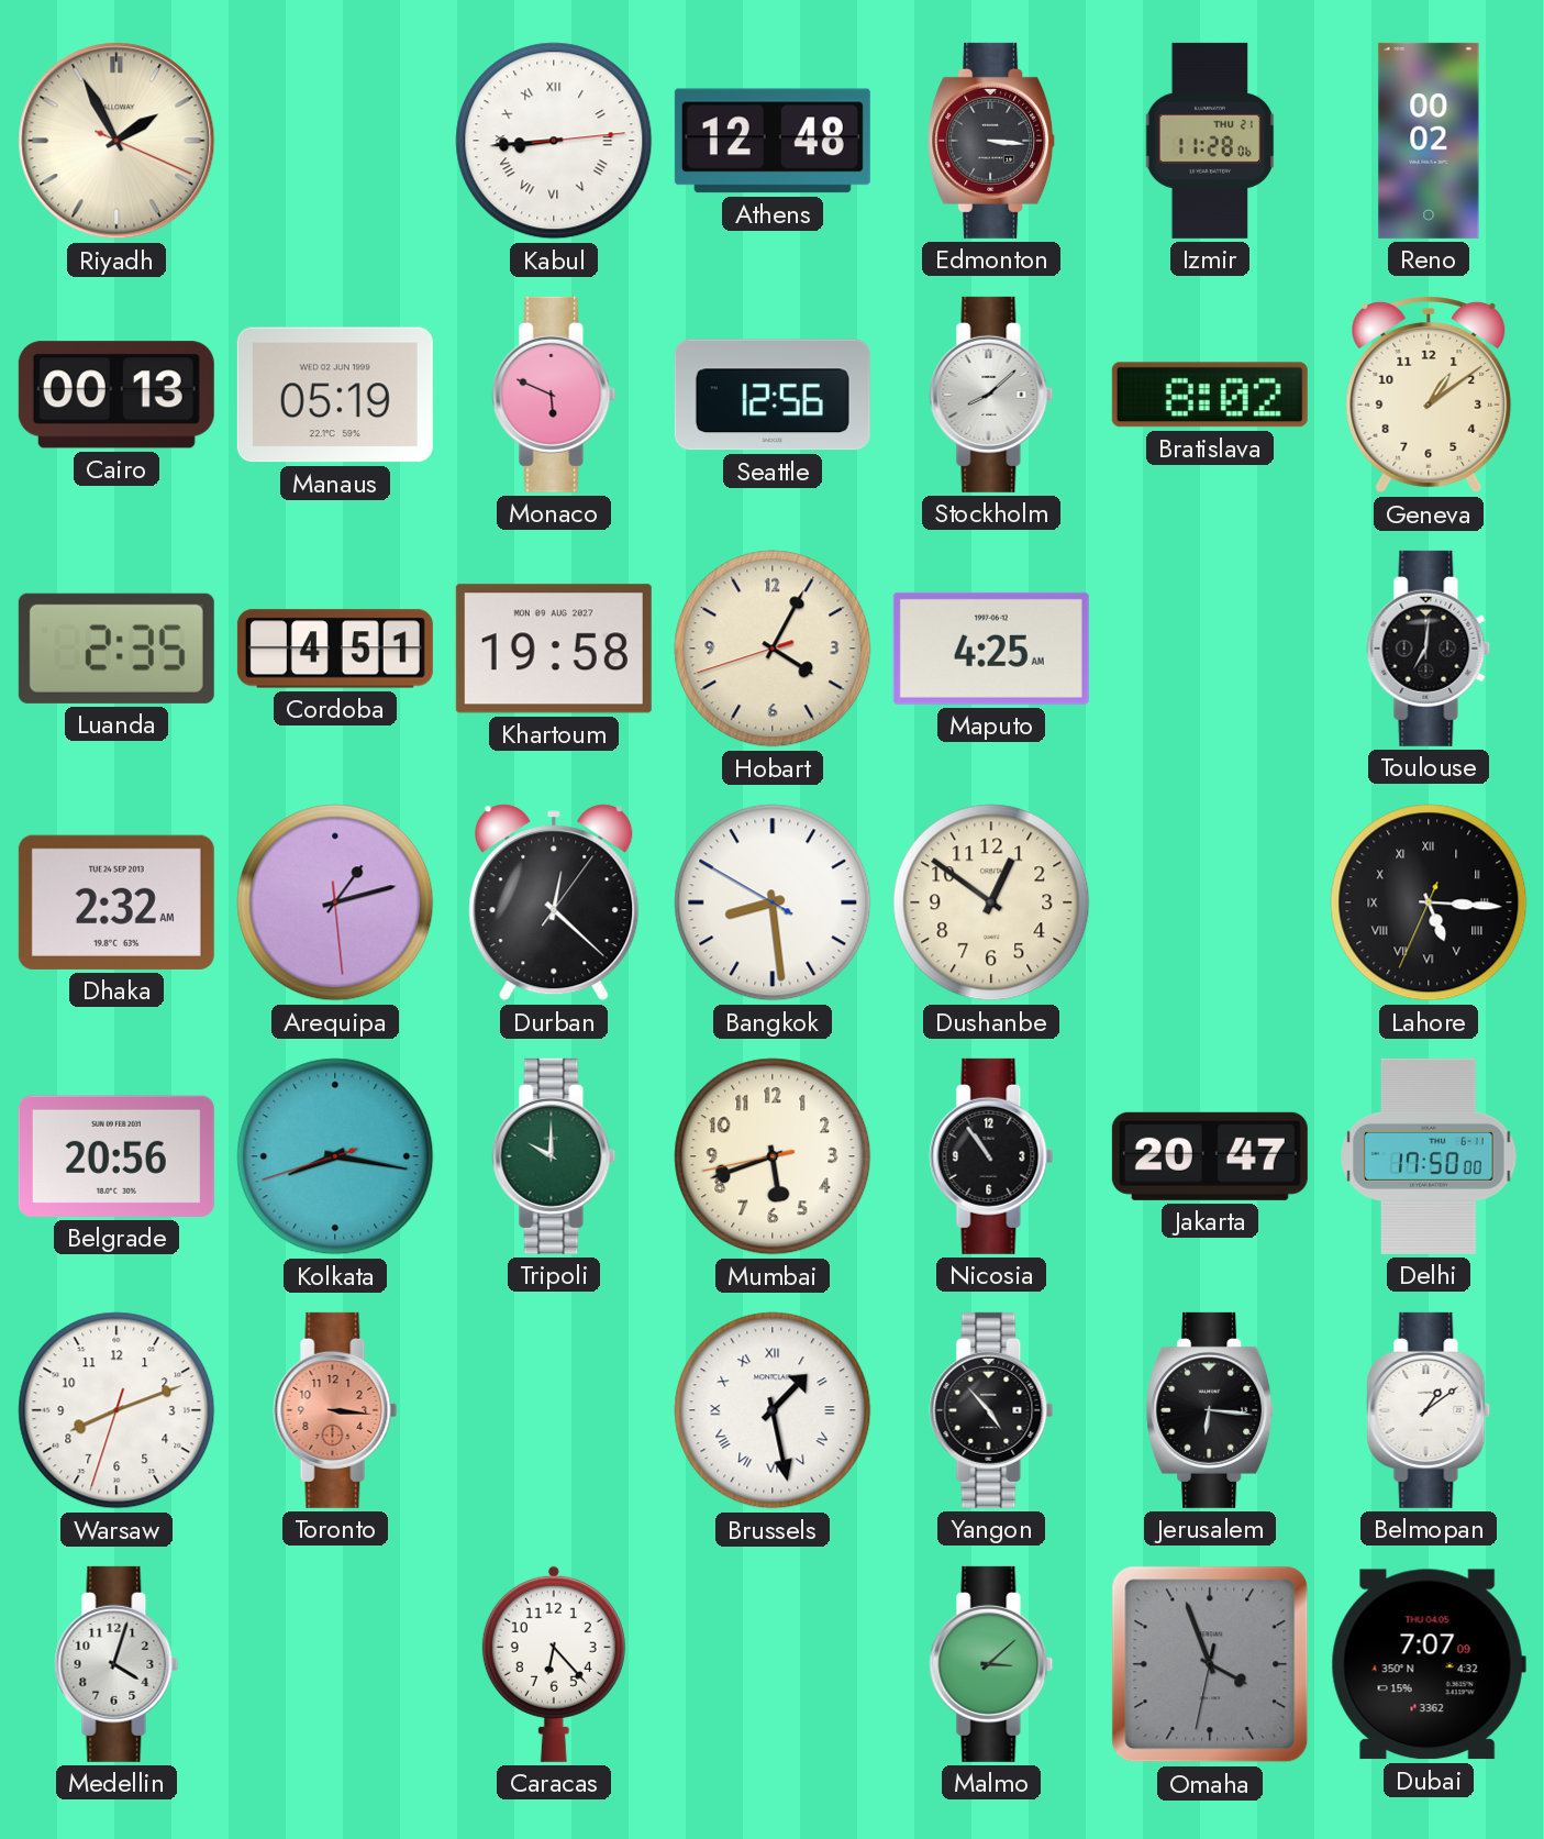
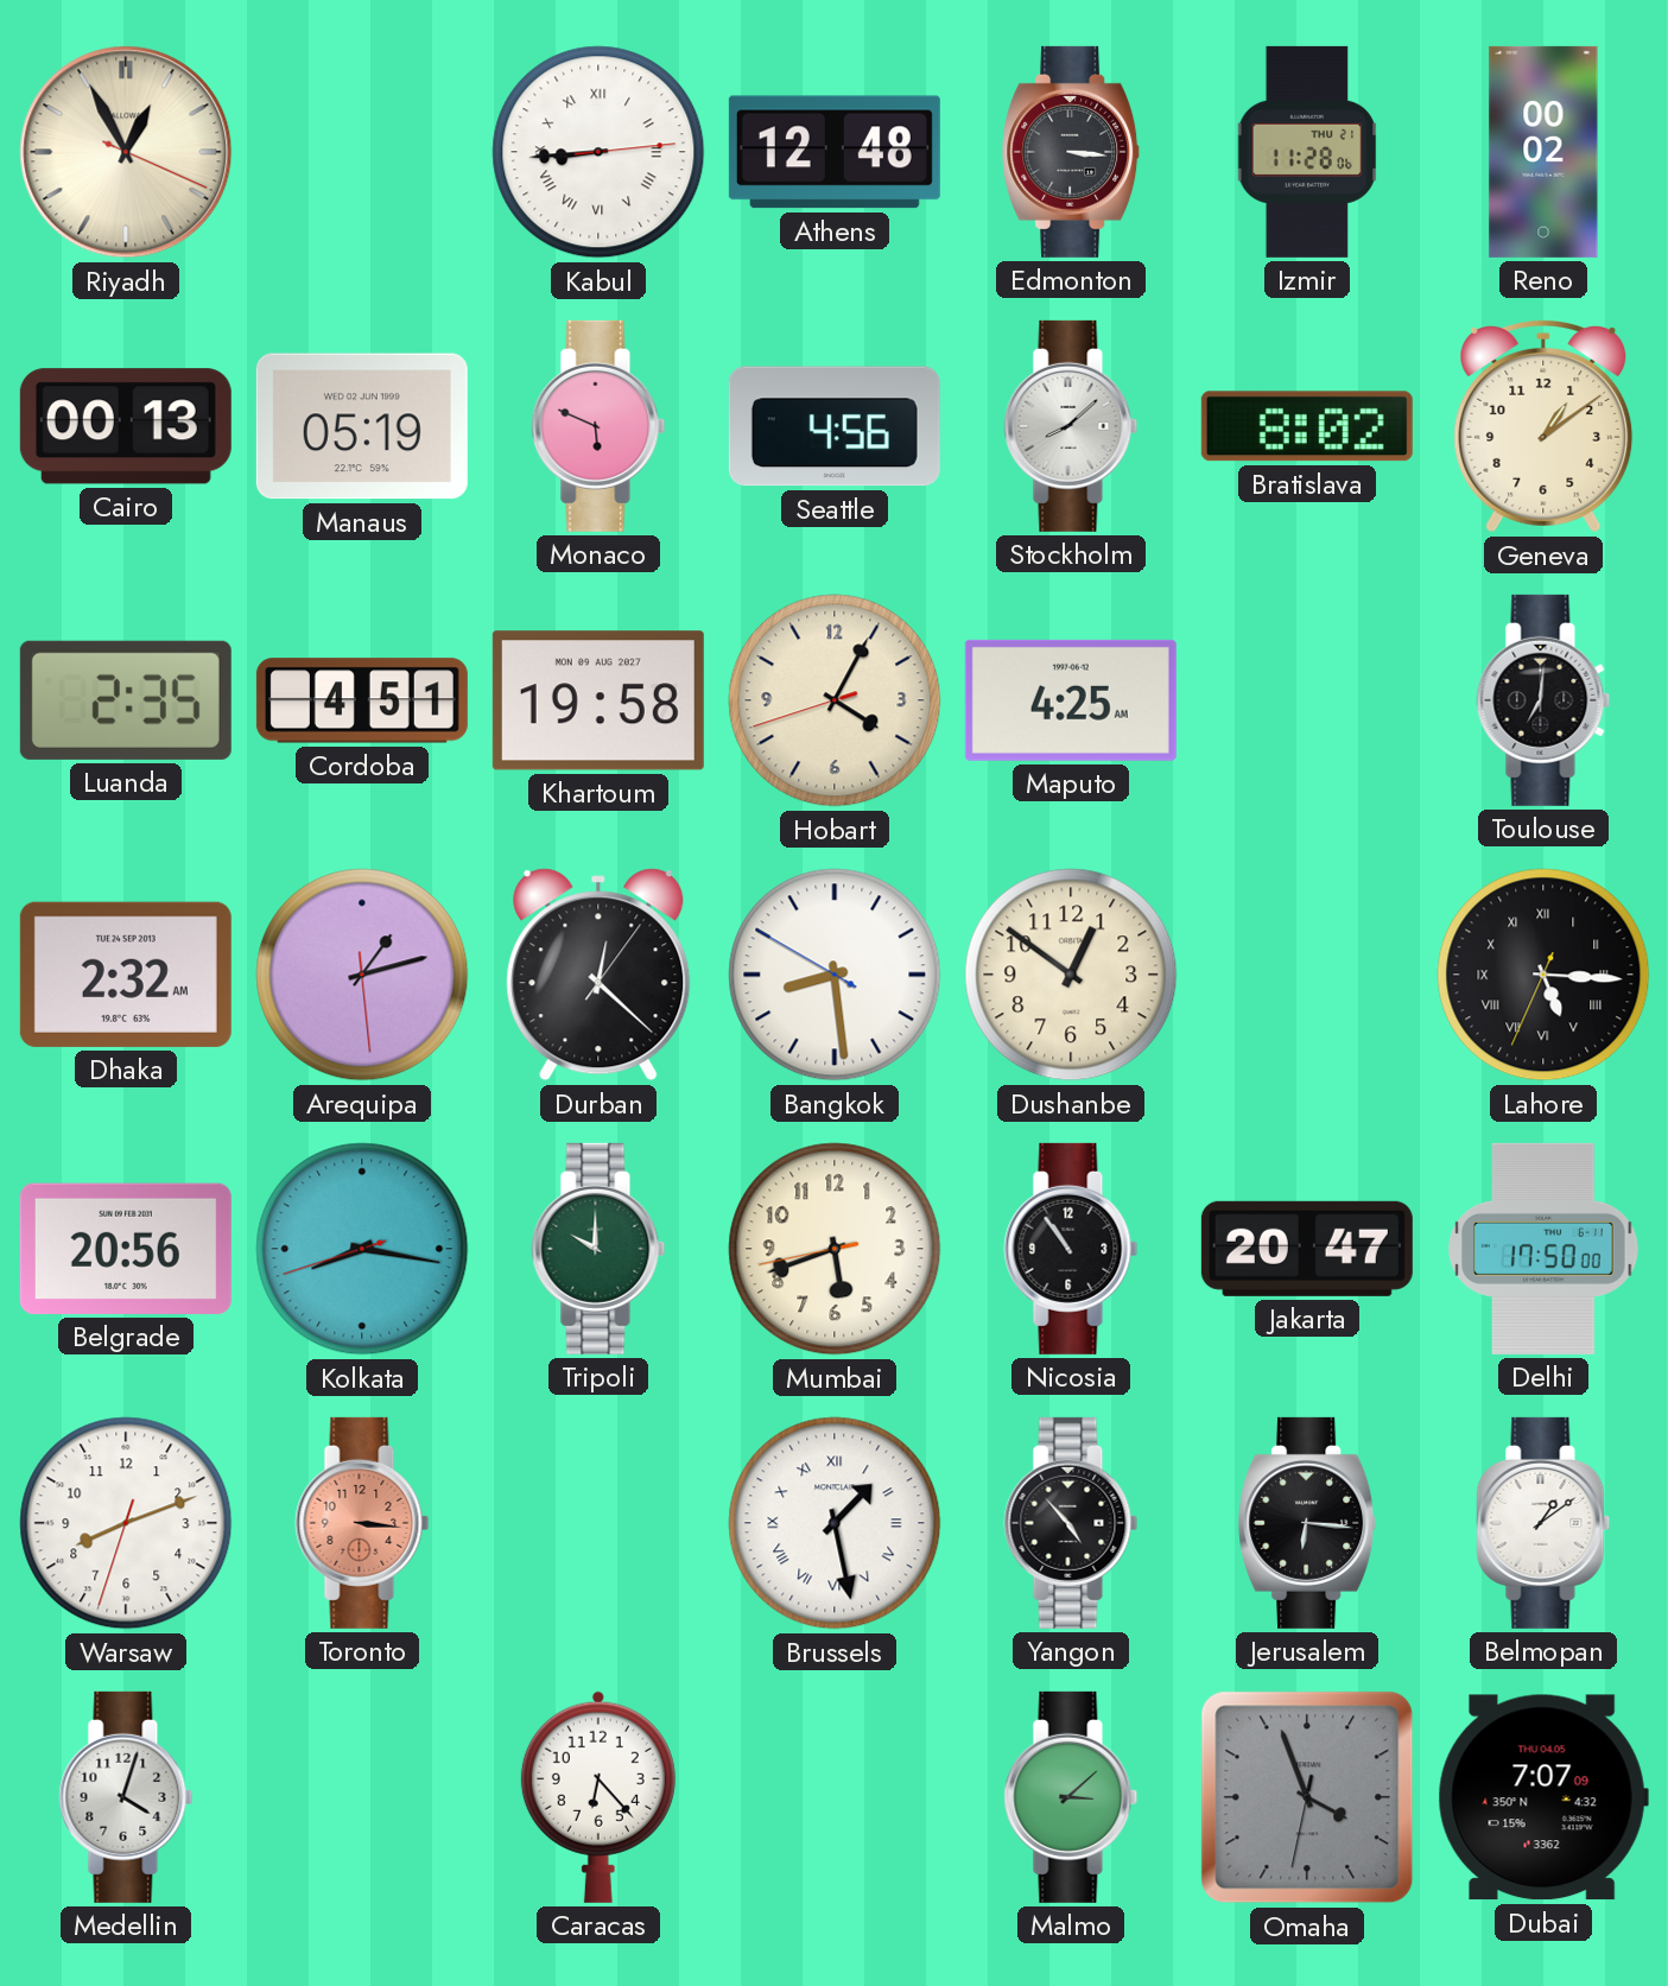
Riyadh: 1:55 -> 12:55 (126, 152)
Seattle: 12:56 -> 4:56 (835, 426)
